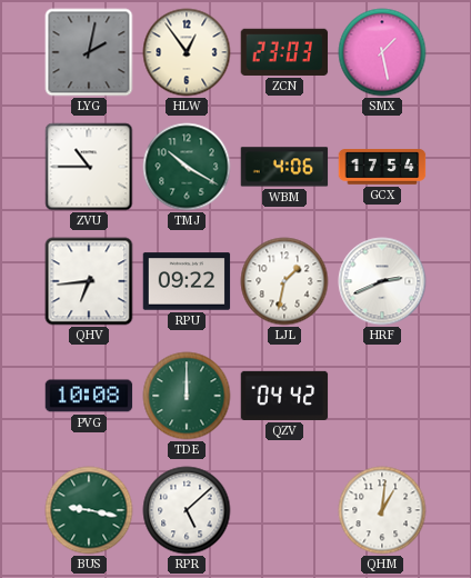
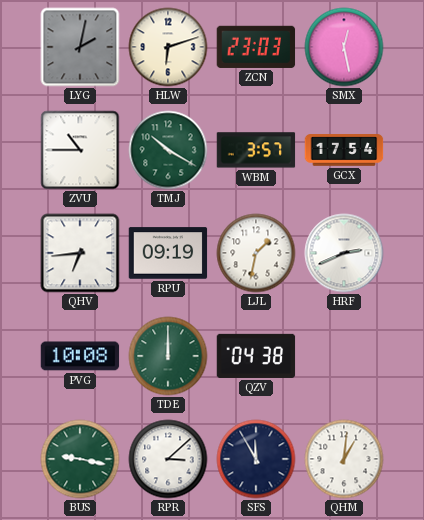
HLW: 12:54 -> 6:12 (168, 47)
SMX: 1:28 -> 12:28 (344, 47)
WBM: 4:06 -> 3:57 (256, 150)
RPU: 09:22 -> 09:19 (168, 253)
QZV: 04:42 -> 04:38 (256, 356)
RPR: 5:08 -> 3:08 (168, 459)
SFS: none -> 11:55 (256, 459)
